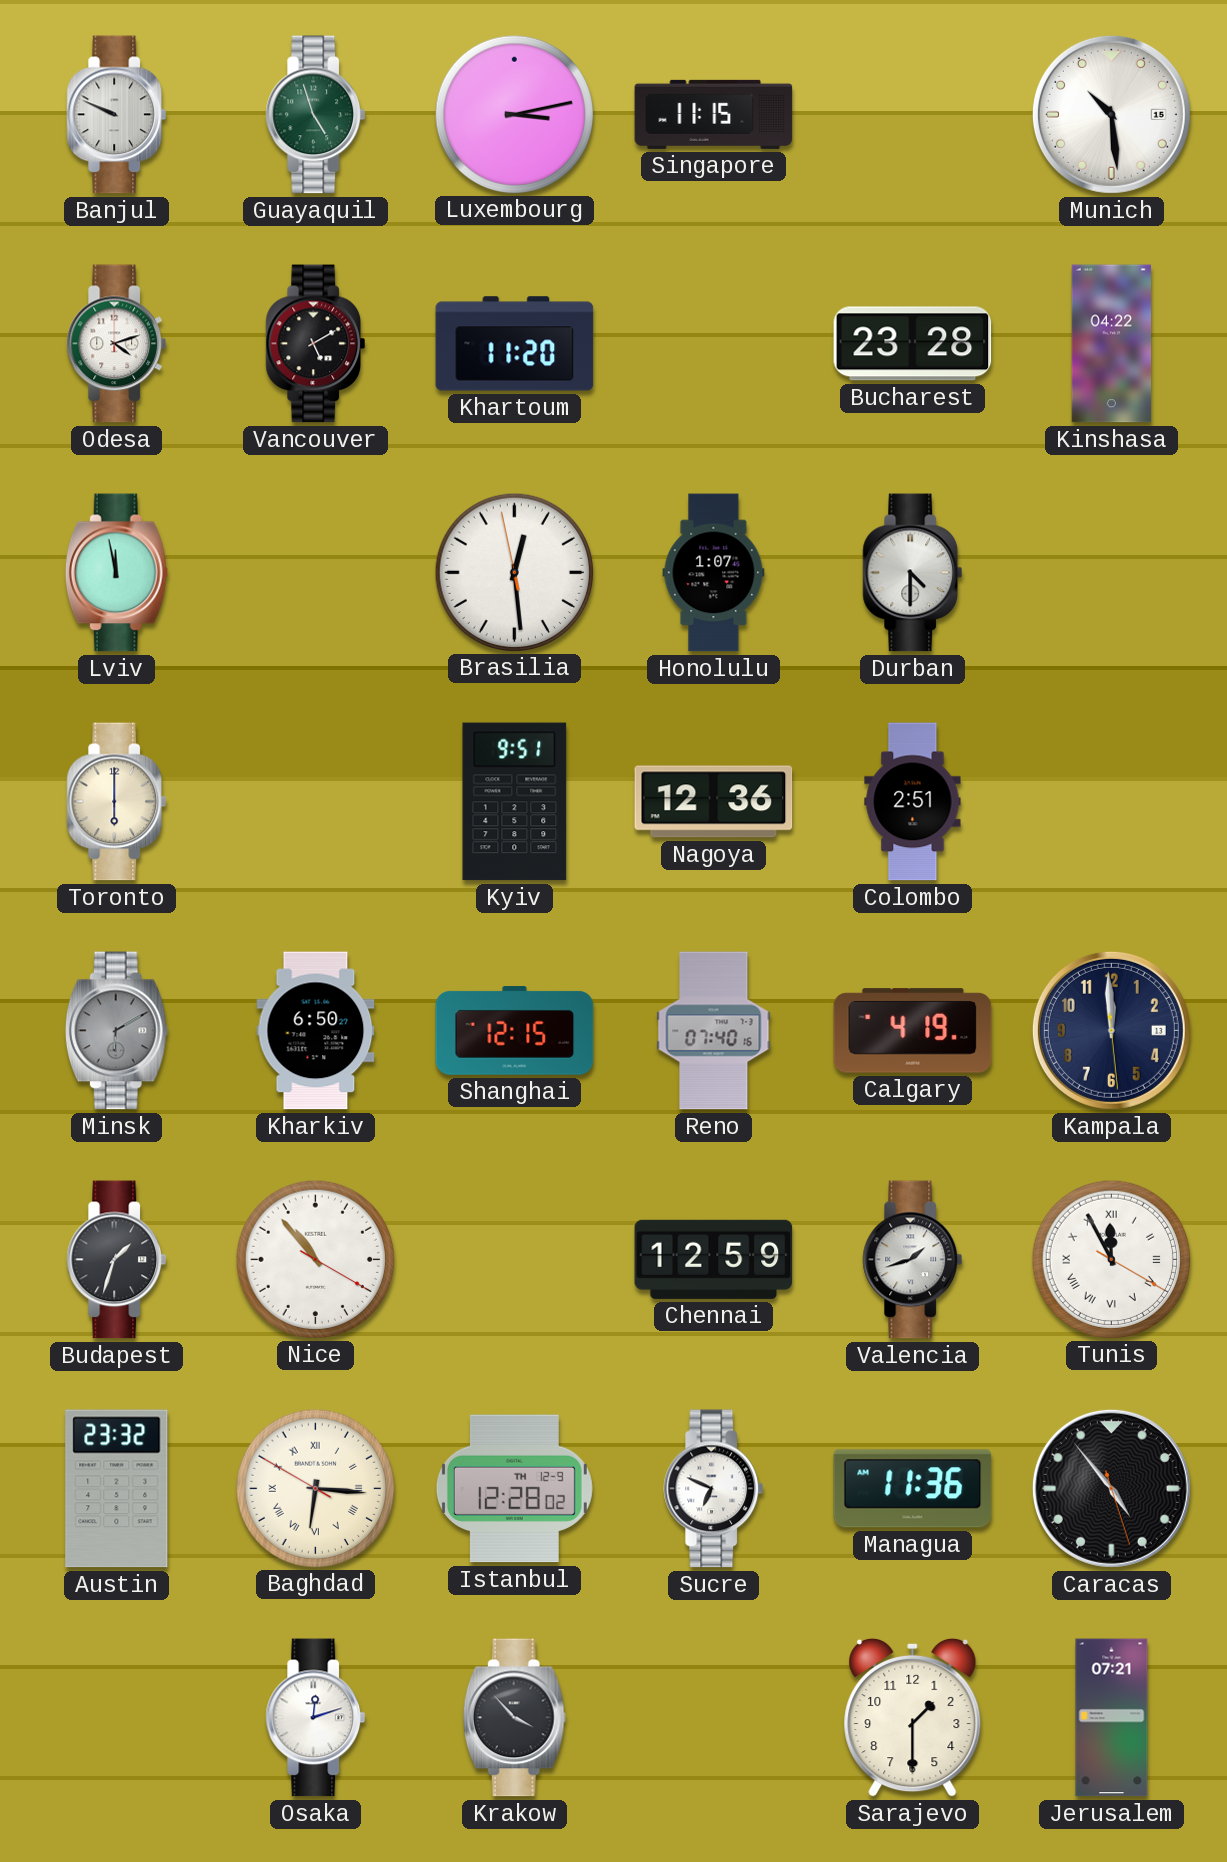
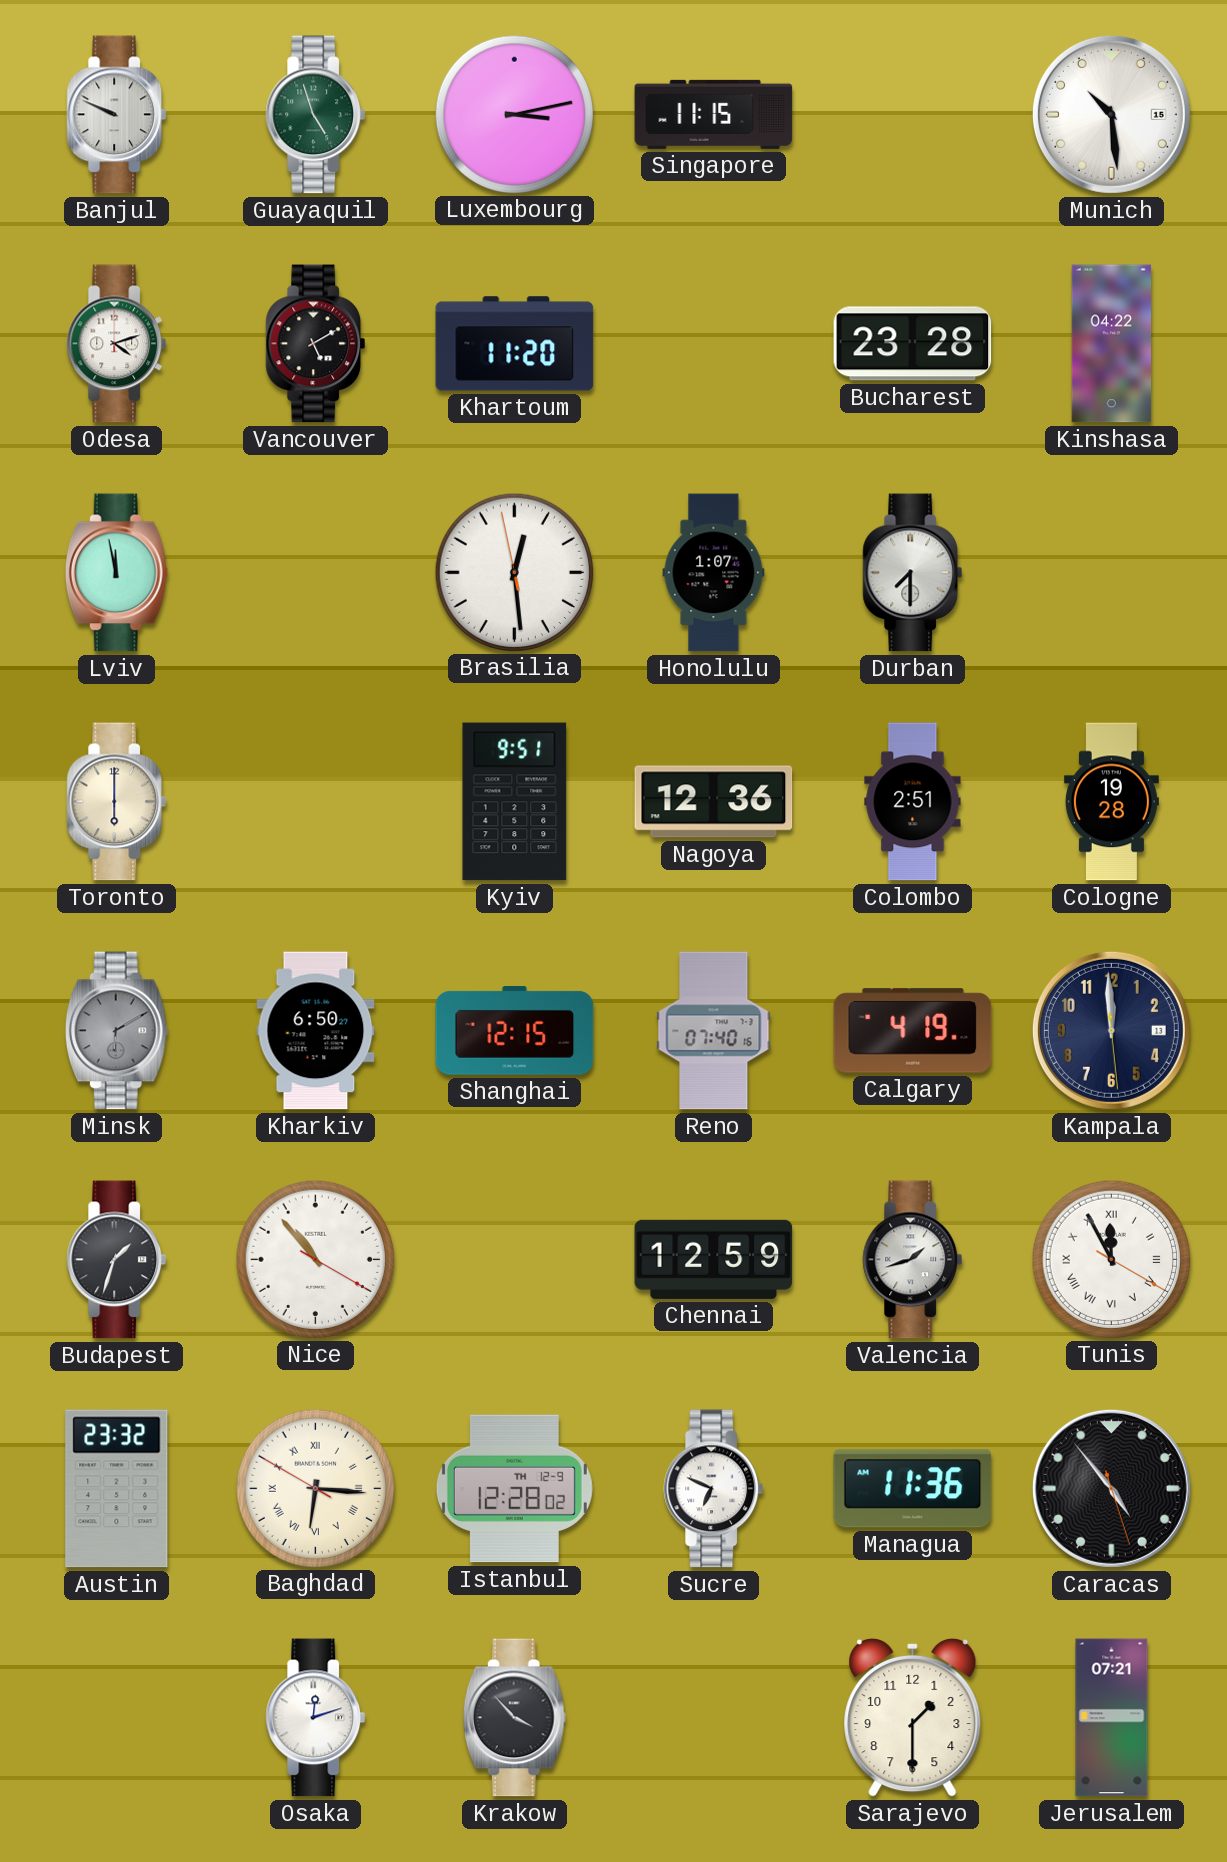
Durban: 4:30 -> 7:30 (913, 573)
Cologne: none -> 19:28 (1111, 802)
